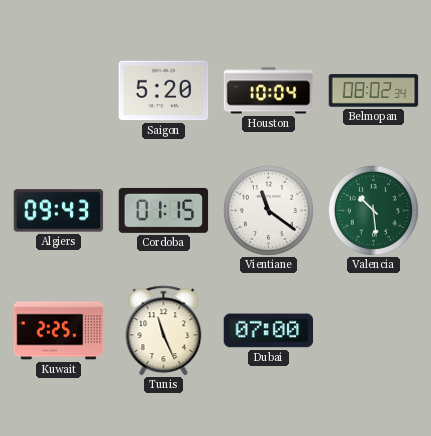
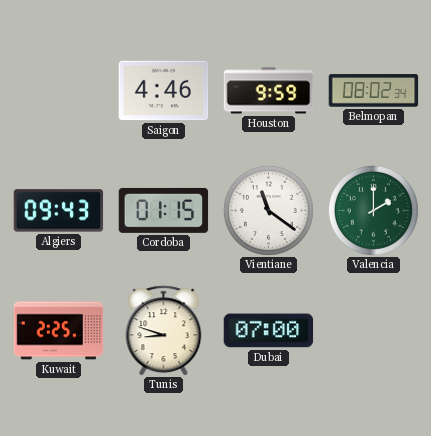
Saigon: 5:20 -> 4:46 (164, 91)
Houston: 10:04 -> 9:59 (269, 91)
Valencia: 10:29 -> 2:00 (373, 210)
Tunis: 11:26 -> 8:48 (164, 331)
